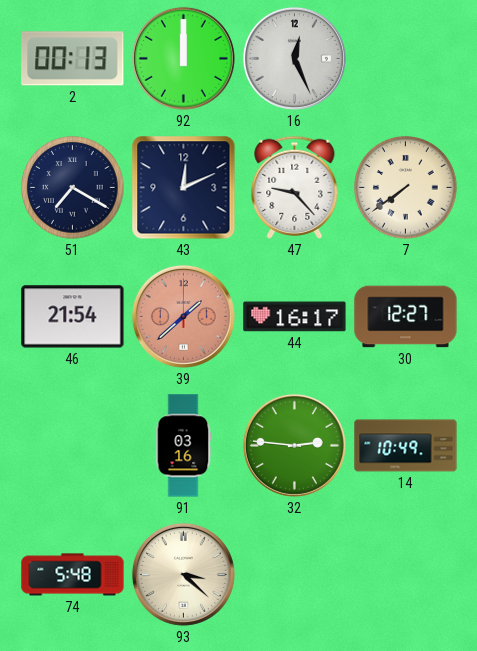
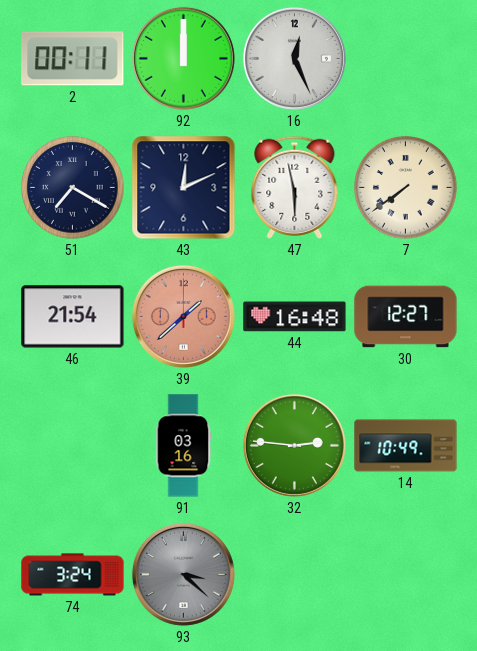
2: 00:13 -> 00:11 (73, 59)
47: 9:23 -> 5:58 (295, 187)
44: 16:17 -> 16:48 (295, 317)
74: 5:48 -> 3:24 (73, 575)
93 dial: cream -> grey (183, 574)
